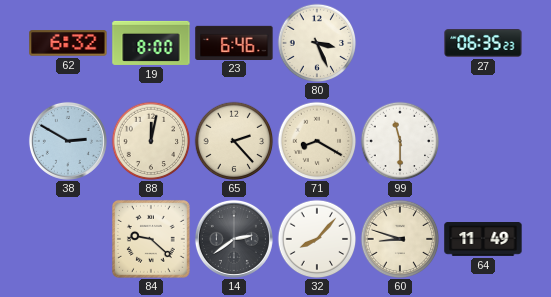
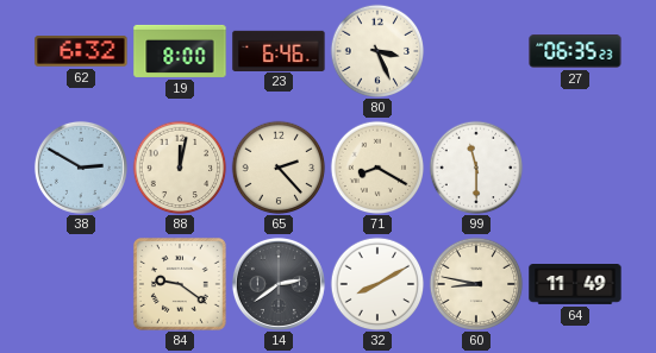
84: 9:22 -> 9:21 (180, 284)
32: 8:07 -> 8:10 (377, 284)
60: 8:48 -> 8:47 (476, 284)
